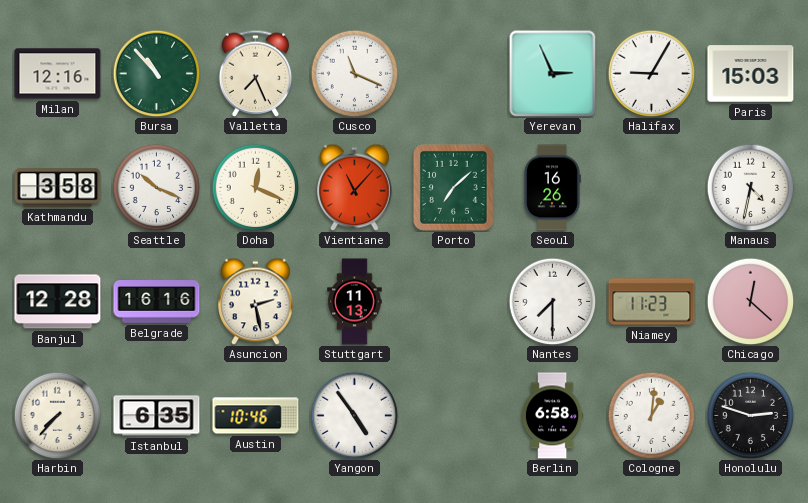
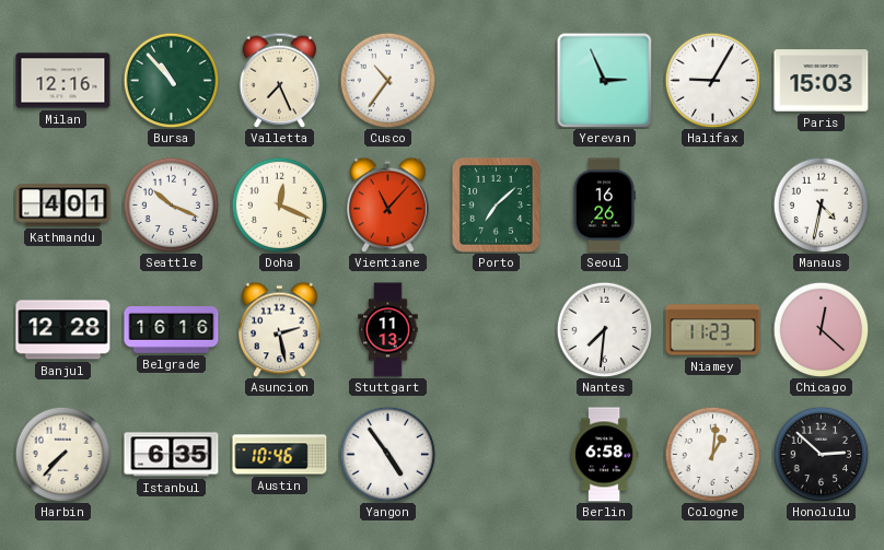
Cusco: 11:19 -> 10:36 (387, 80)
Kathmandu: 3:58 -> 4:01 (63, 206)
Nantes: 7:30 -> 7:31 (604, 329)
Honolulu: 2:48 -> 2:52 (821, 454)
